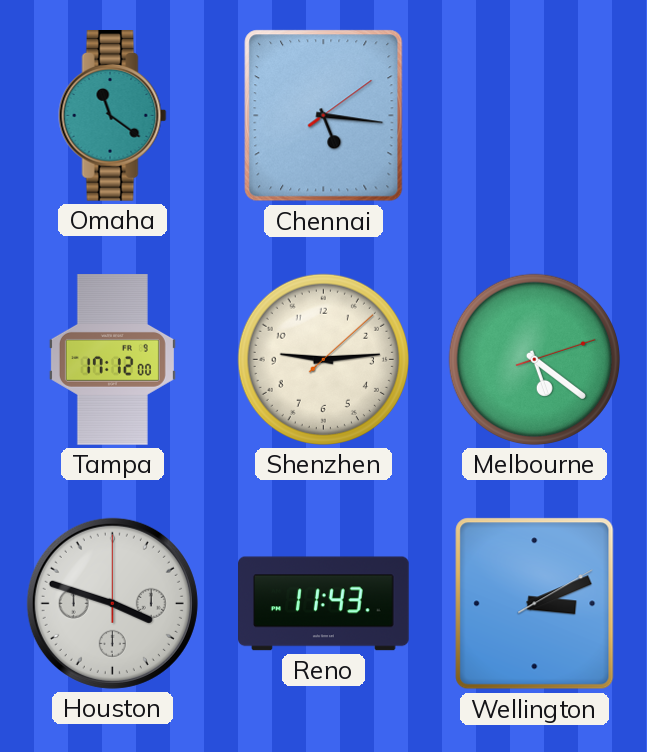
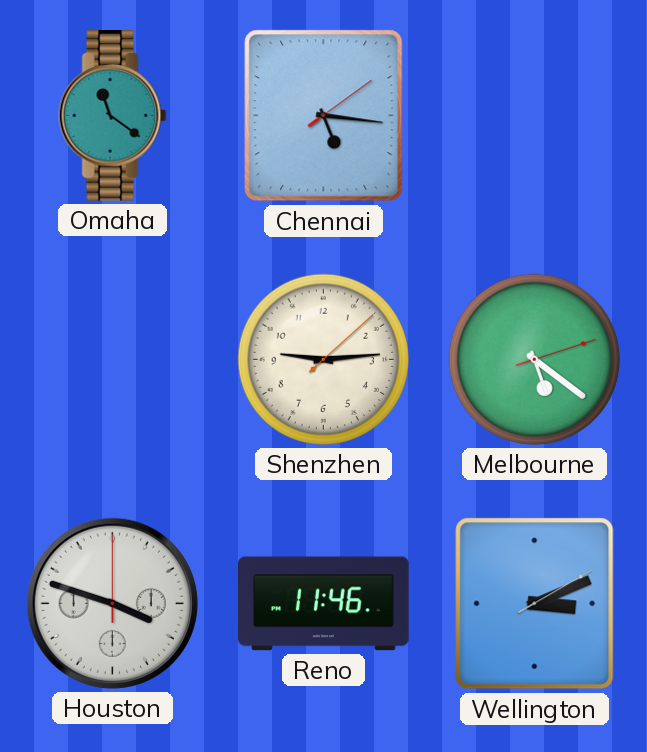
Tampa: 17:12 -> none (112, 360)
Reno: 11:43 -> 11:46 (324, 604)
